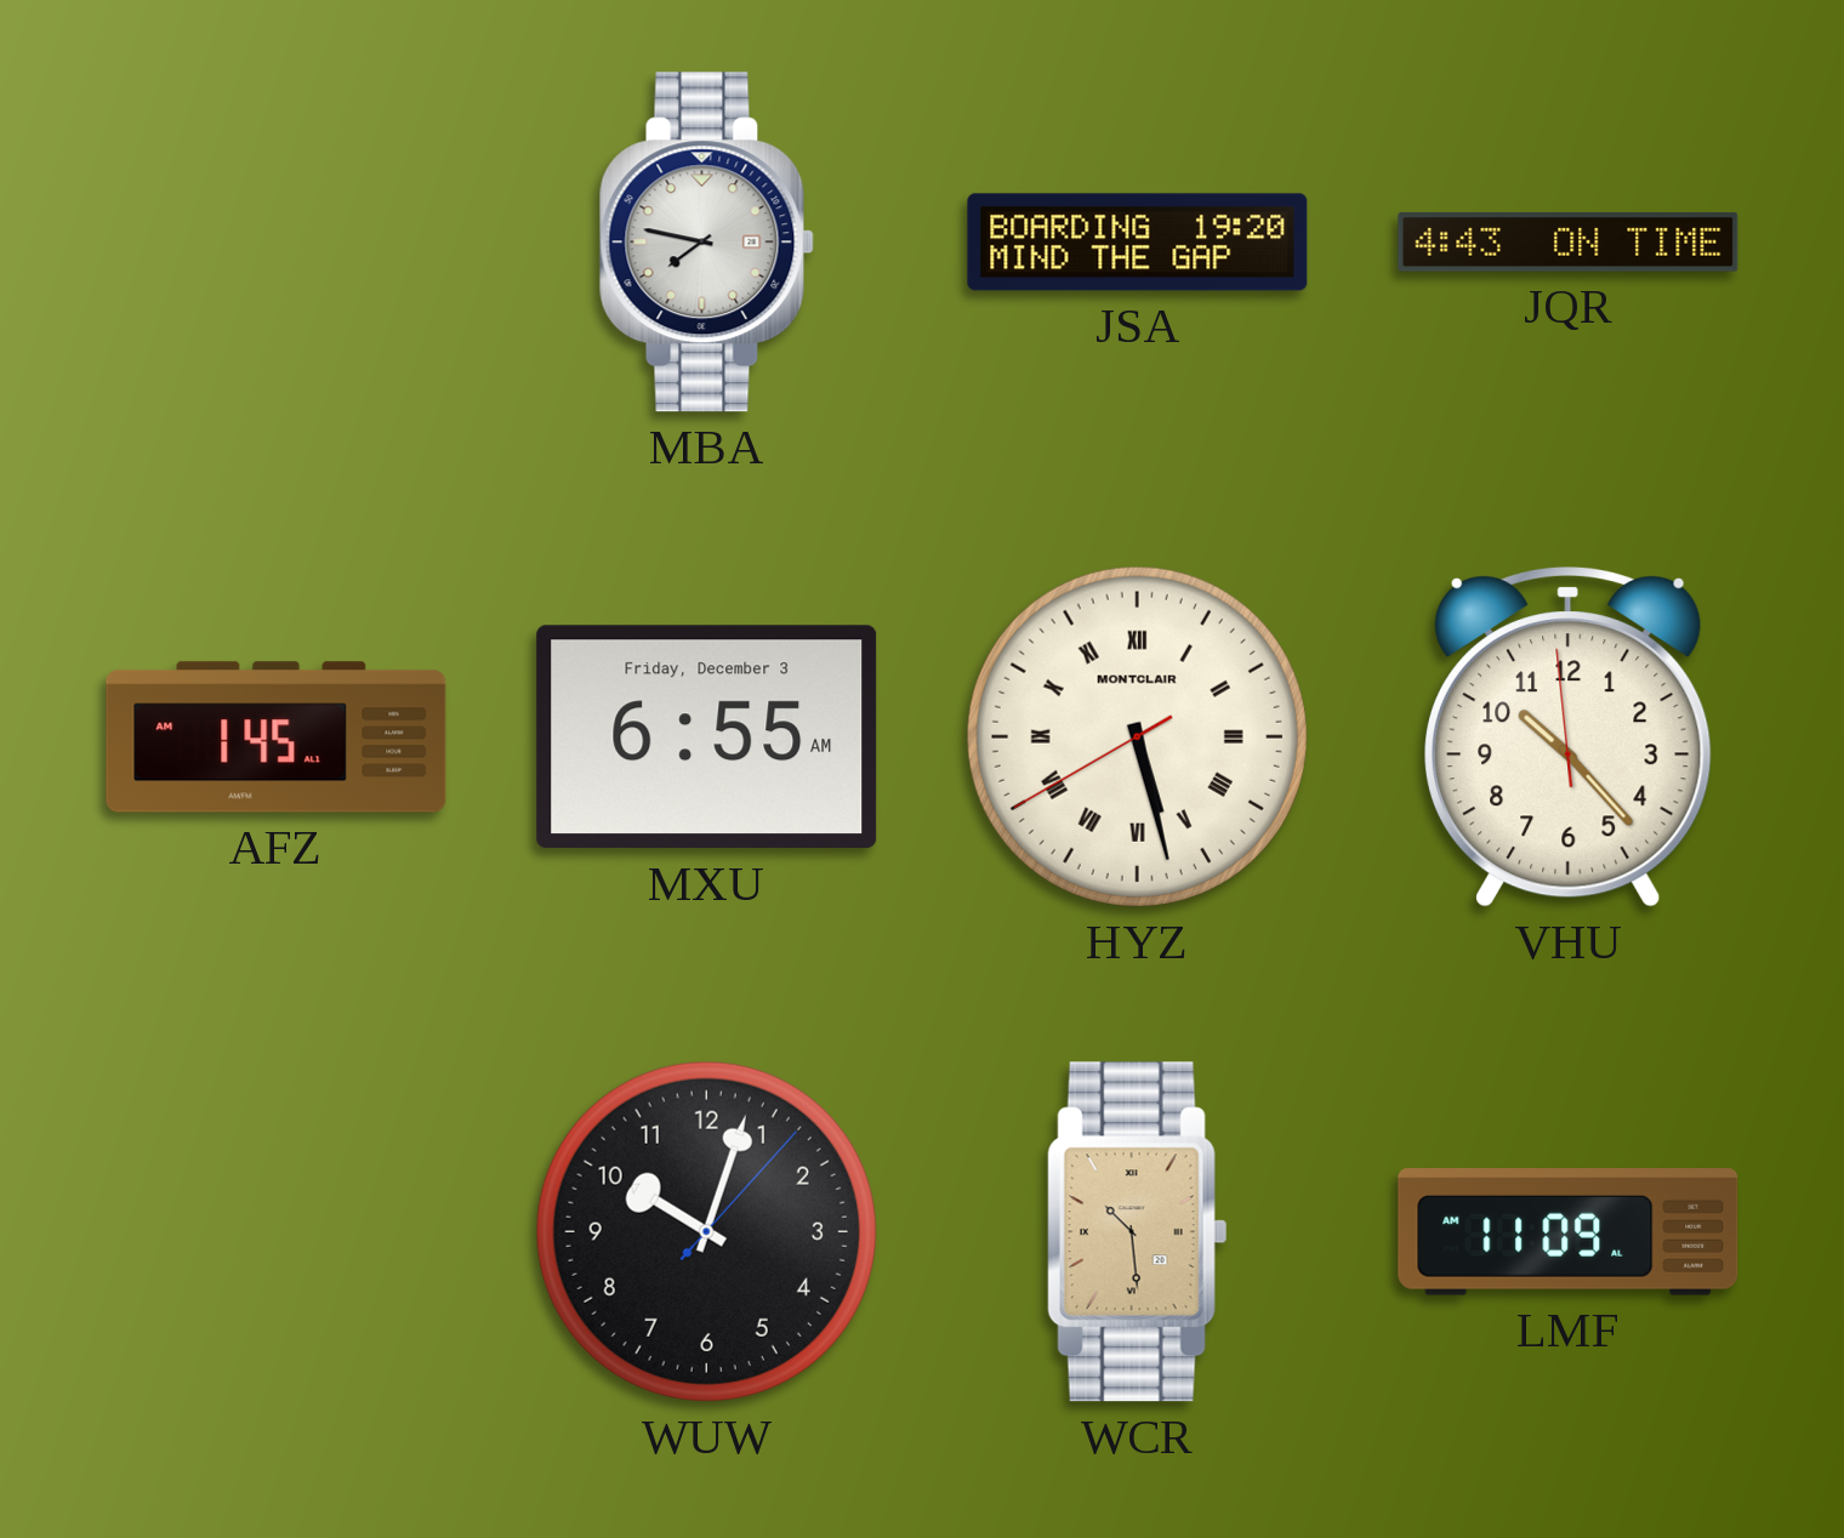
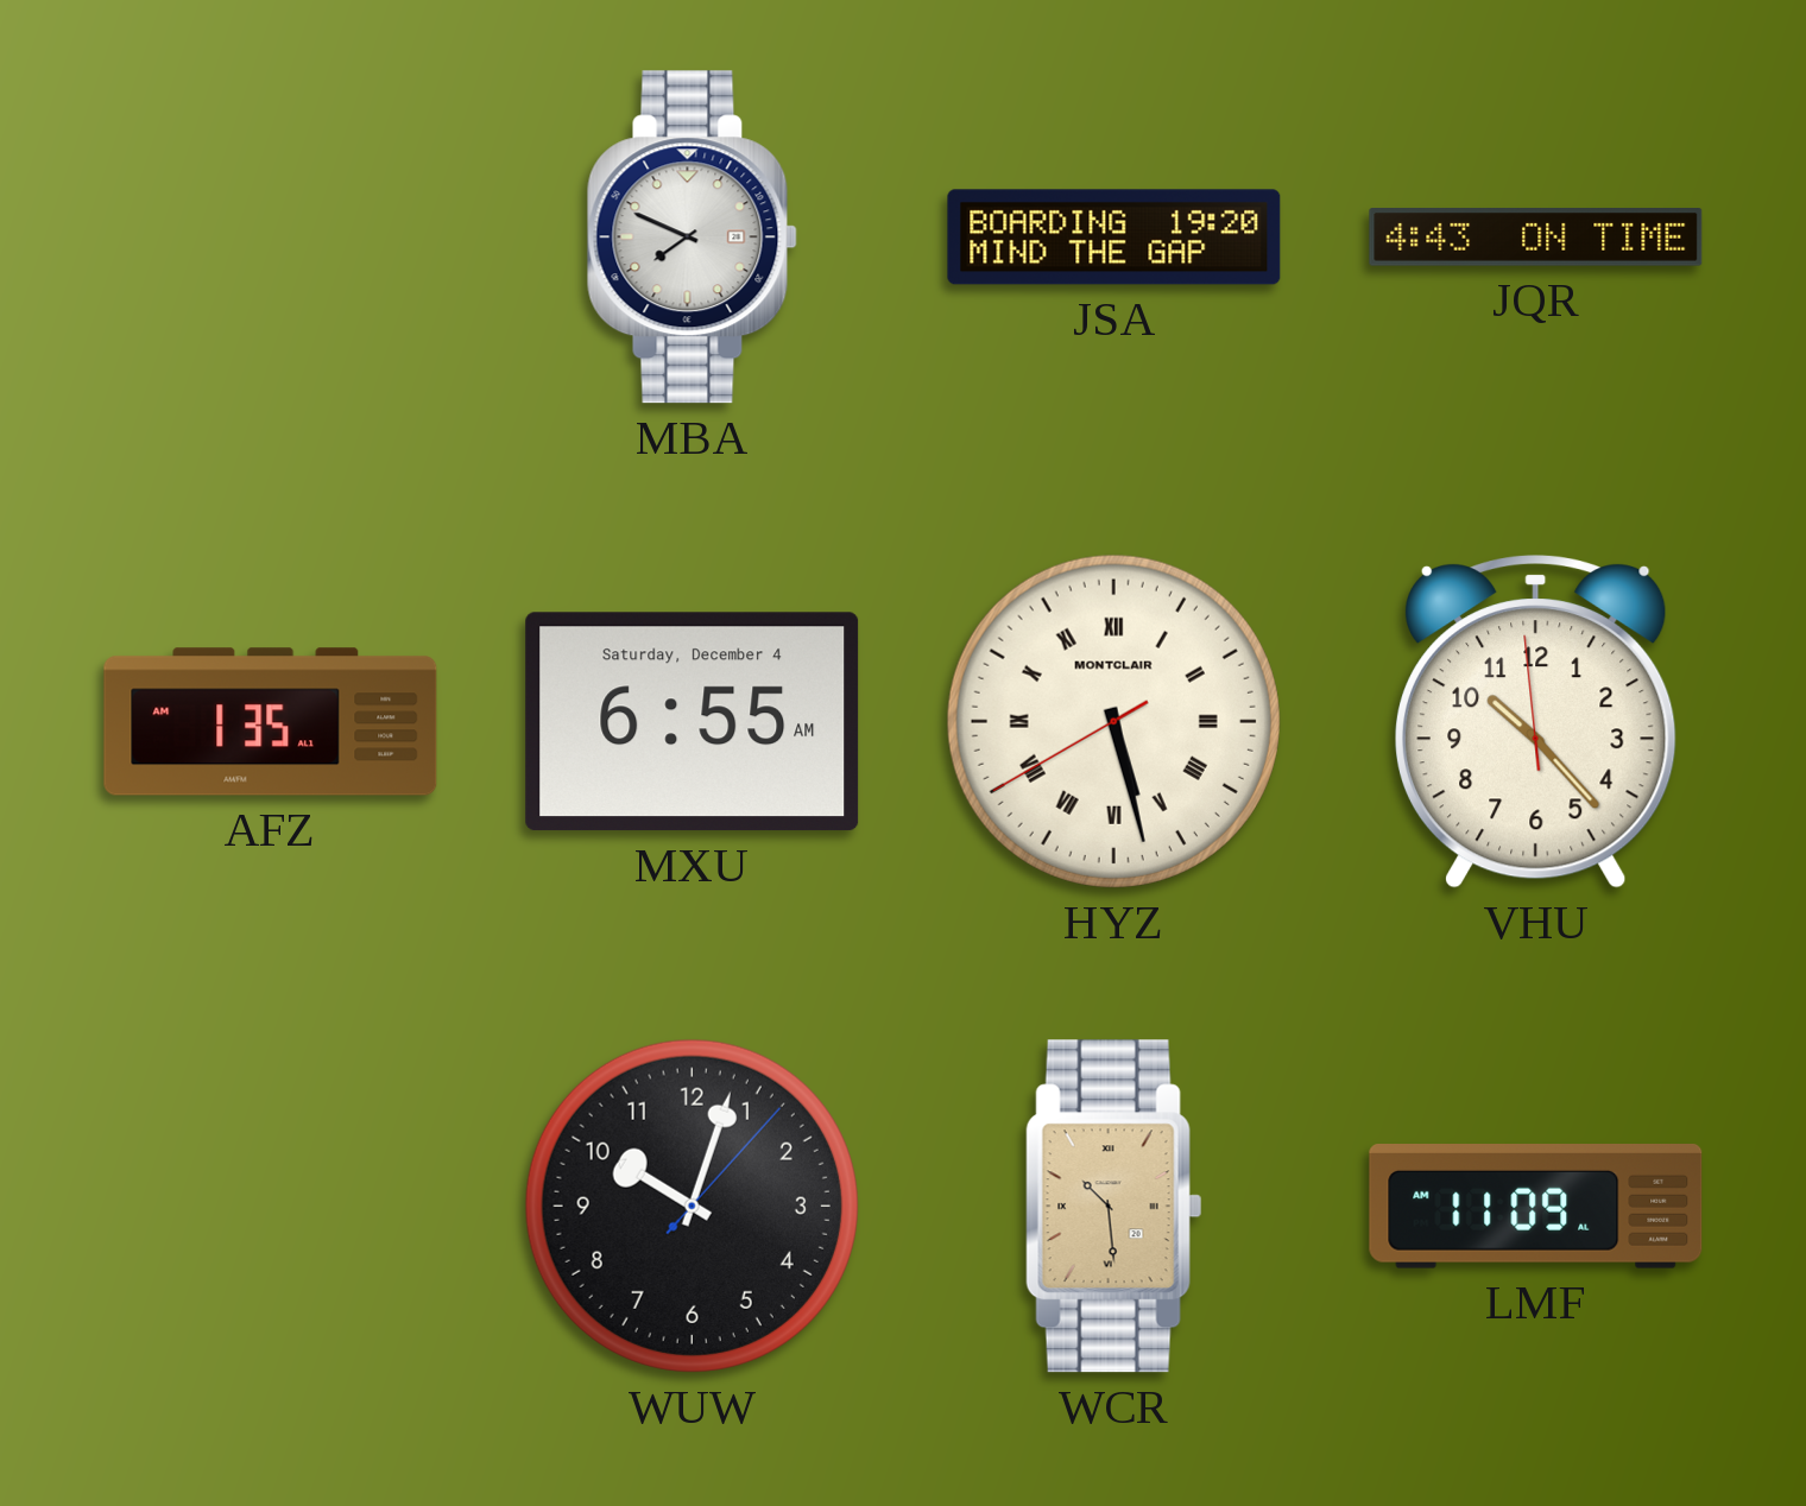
MBA: 7:47 -> 7:49 (692, 238)
AFZ: 1:45 -> 1:35 (271, 722)
MXU date: Friday, December 3 -> Saturday, December 4 (693, 722)
